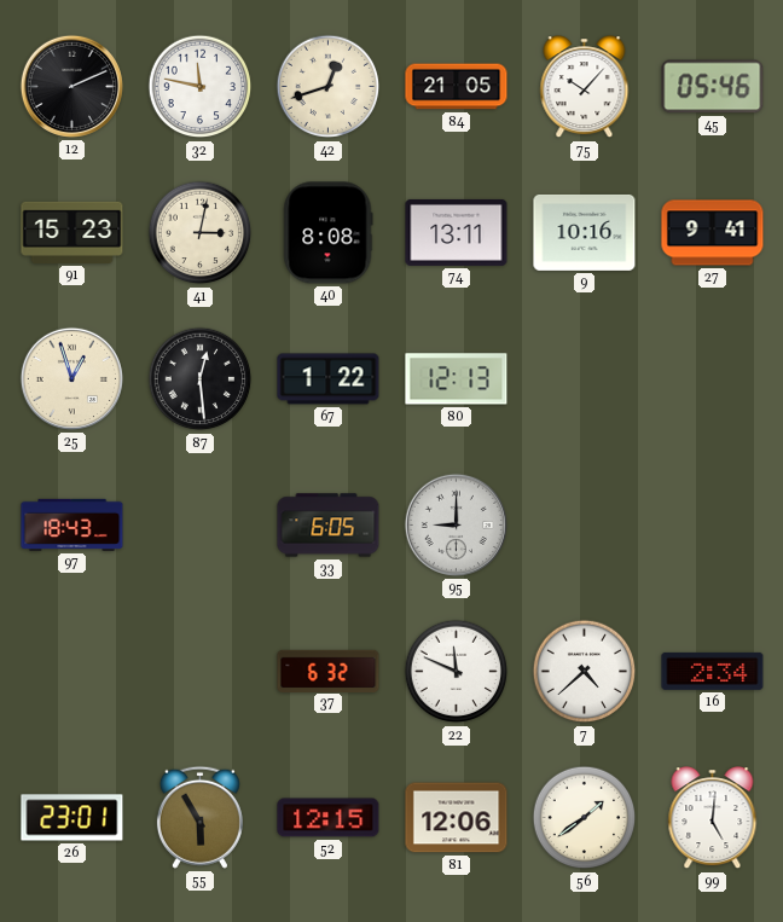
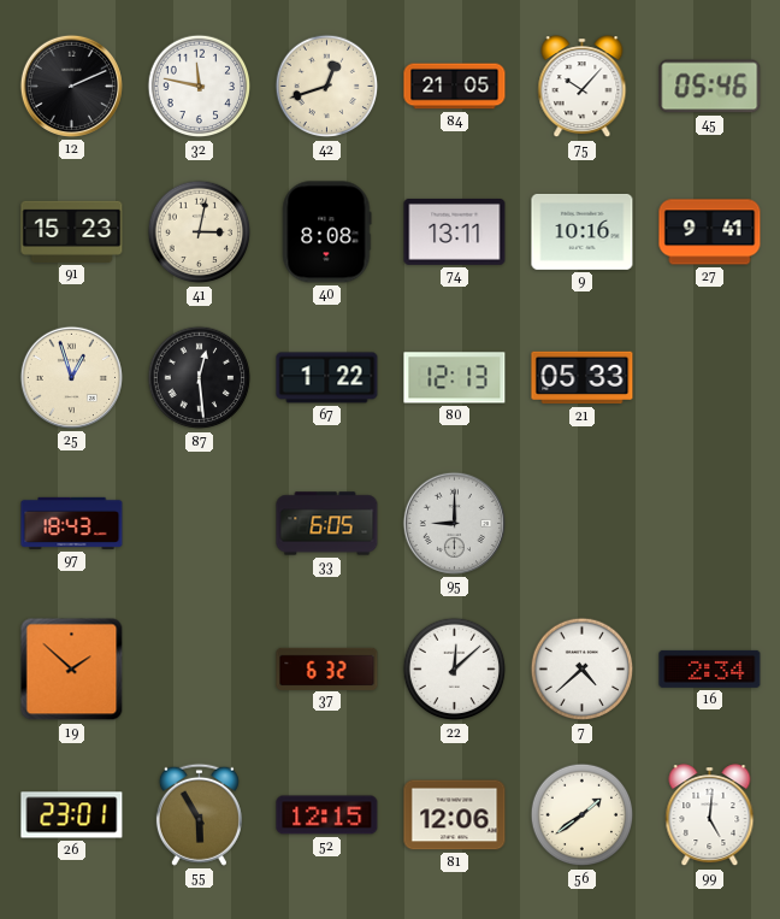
21: none -> 05:33 (583, 378)
19: none -> 1:52 (72, 670)
22: 11:49 -> 12:08 (455, 670)
